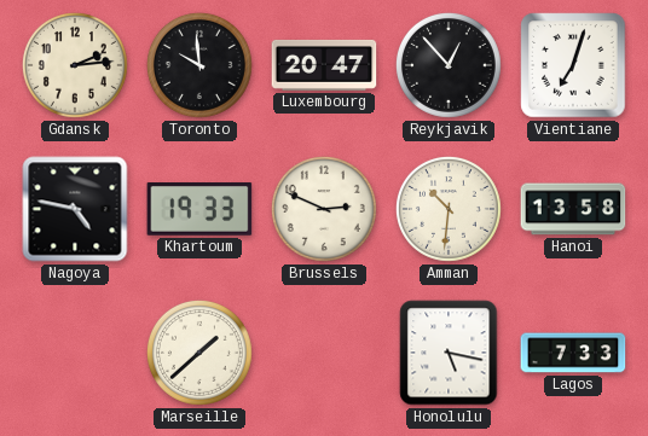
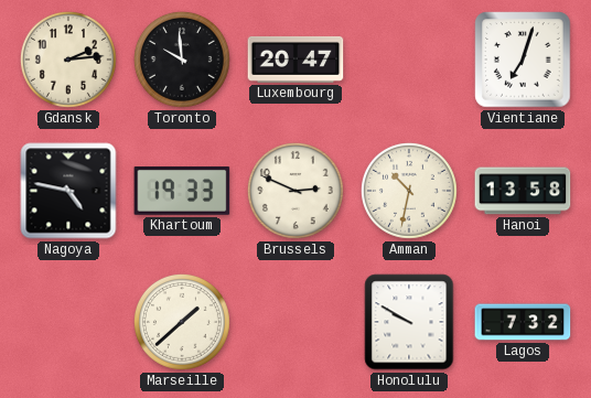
Reykjavik: 12:53 -> none (449, 65)
Amman: 10:31 -> 10:32 (409, 191)
Honolulu: 5:17 -> 9:50 (409, 322)
Lagos: 7:33 -> 7:32 (523, 322)
